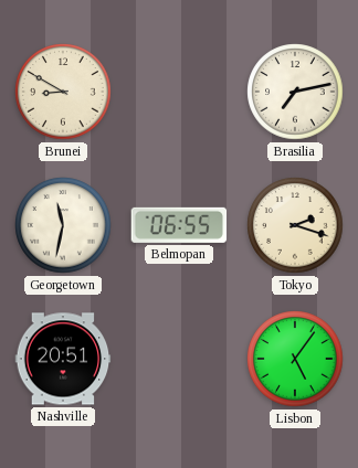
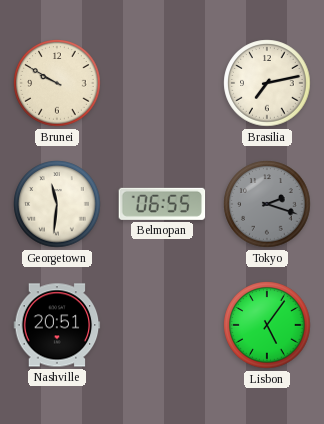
Brunei: 8:50 -> 9:50 (57, 83)
Georgetown: 11:32 -> 11:31 (57, 204)
Tokyo dial: cream -> grey (267, 204)
